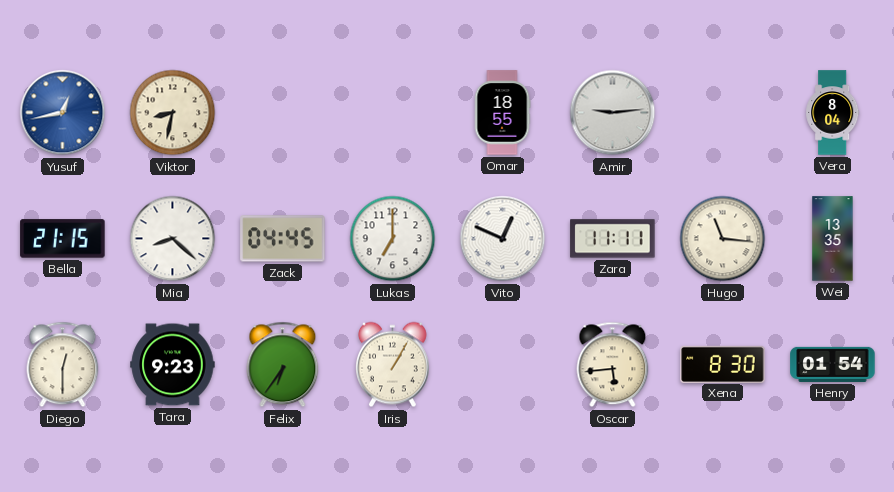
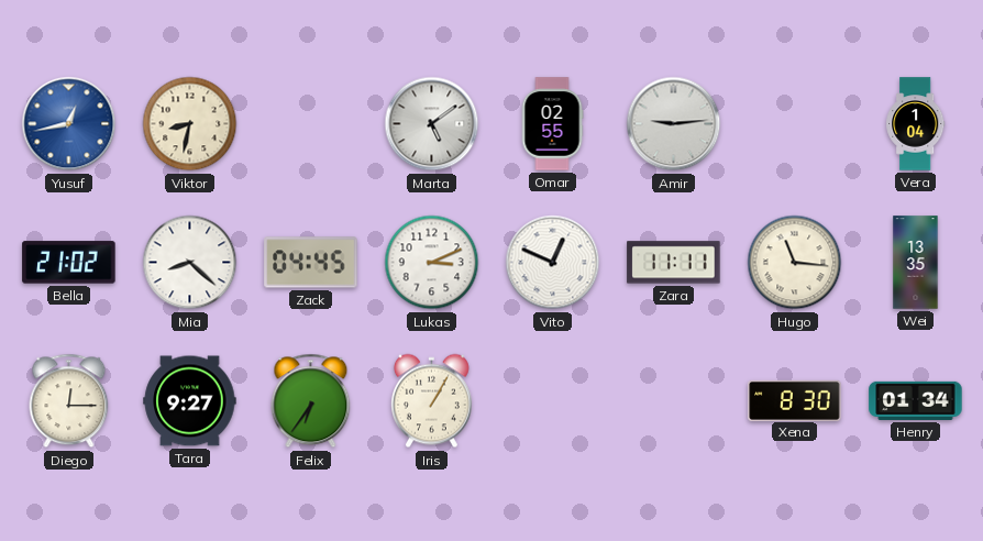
Marta: none -> 5:09 (432, 124)
Omar: 18:55 -> 02:55 (552, 124)
Vera: 8:04 -> 1:04 (916, 124)
Bella: 21:15 -> 21:02 (69, 263)
Lukas: 7:00 -> 3:11 (432, 263)
Diego: 12:30 -> 12:15 (69, 401)
Tara: 9:23 -> 9:27 (190, 401)
Oscar: 5:44 -> none (613, 365)
Henry: 01:54 -> 01:34 (916, 400)
